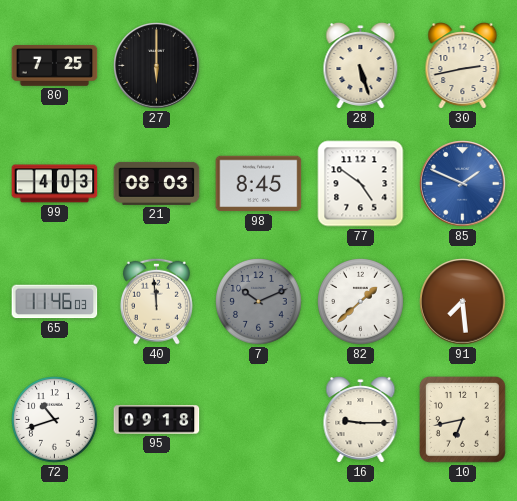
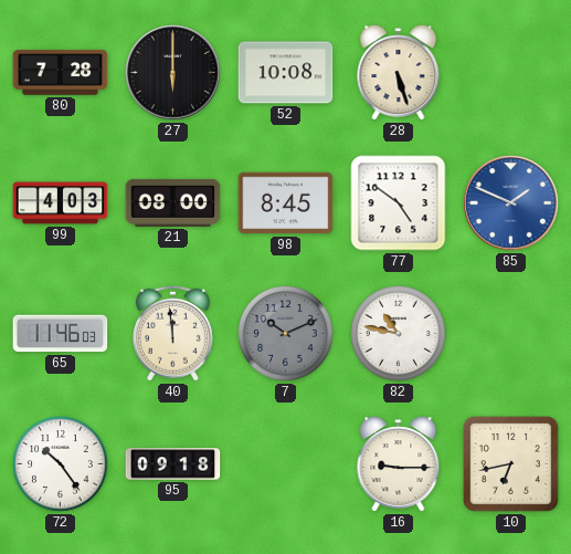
80: 7:25 -> 7:28 (61, 73)
52: none -> 10:08 (286, 73)
30: 2:43 -> none (463, 66)
21: 08:03 -> 08:00 (173, 202)
82: 1:38 -> 10:47 (399, 334)
91: 7:29 -> none (463, 302)
72: 10:42 -> 10:24 (61, 464)
